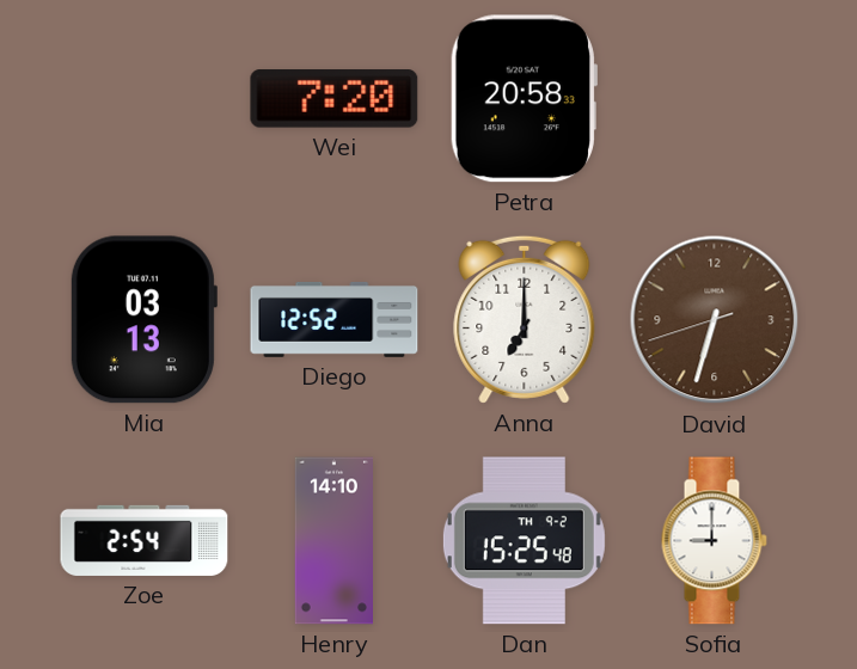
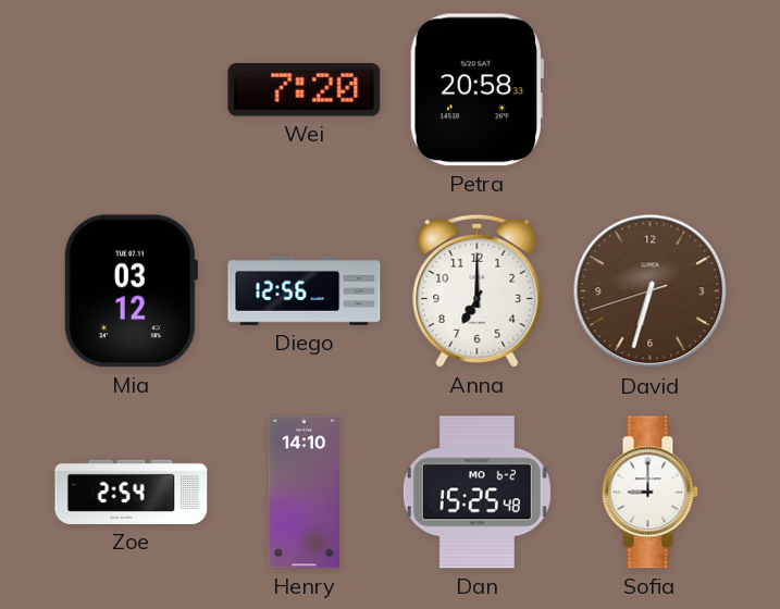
Mia: 03:13 -> 03:12 (131, 291)
Diego: 12:52 -> 12:56 (305, 290)
Dan date: TH 9-2 -> MO 6-2 (476, 493)
